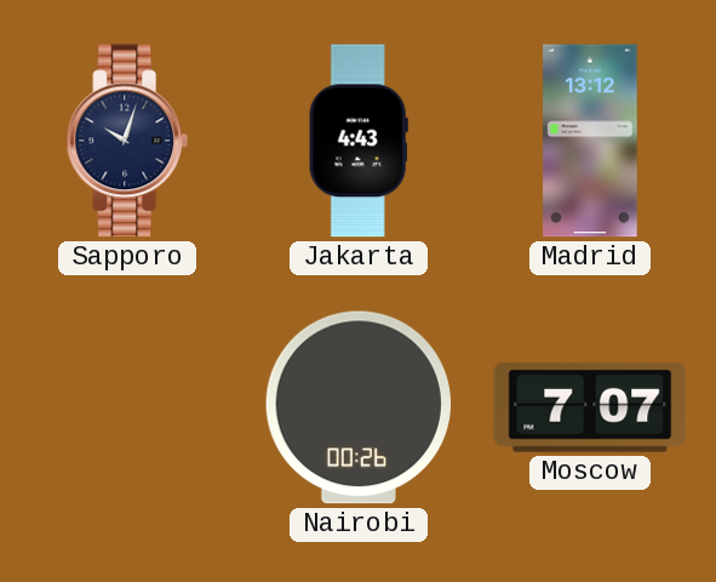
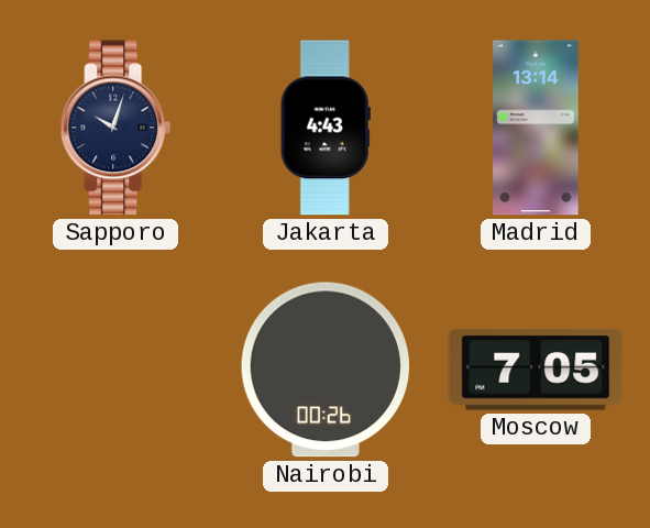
Madrid: 13:12 -> 13:14 (536, 128)
Moscow: 7:07 -> 7:05 (536, 370)
